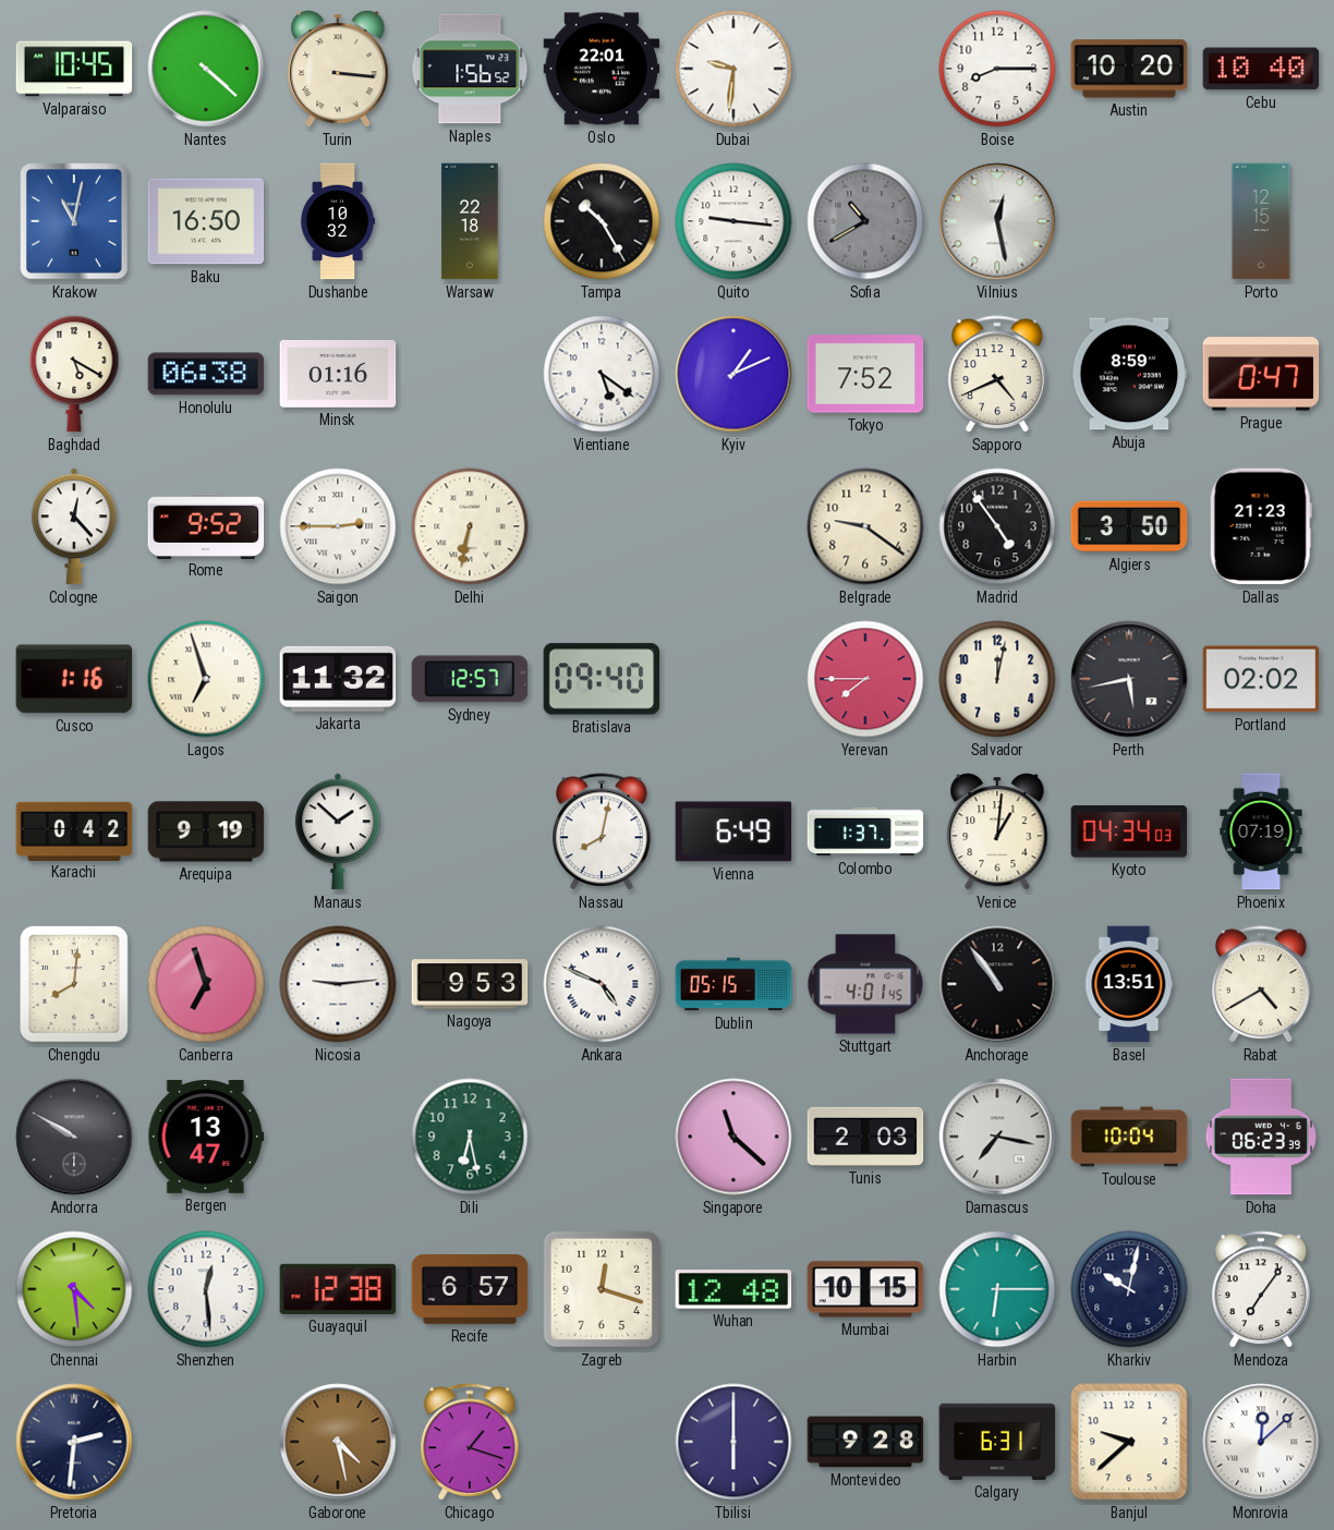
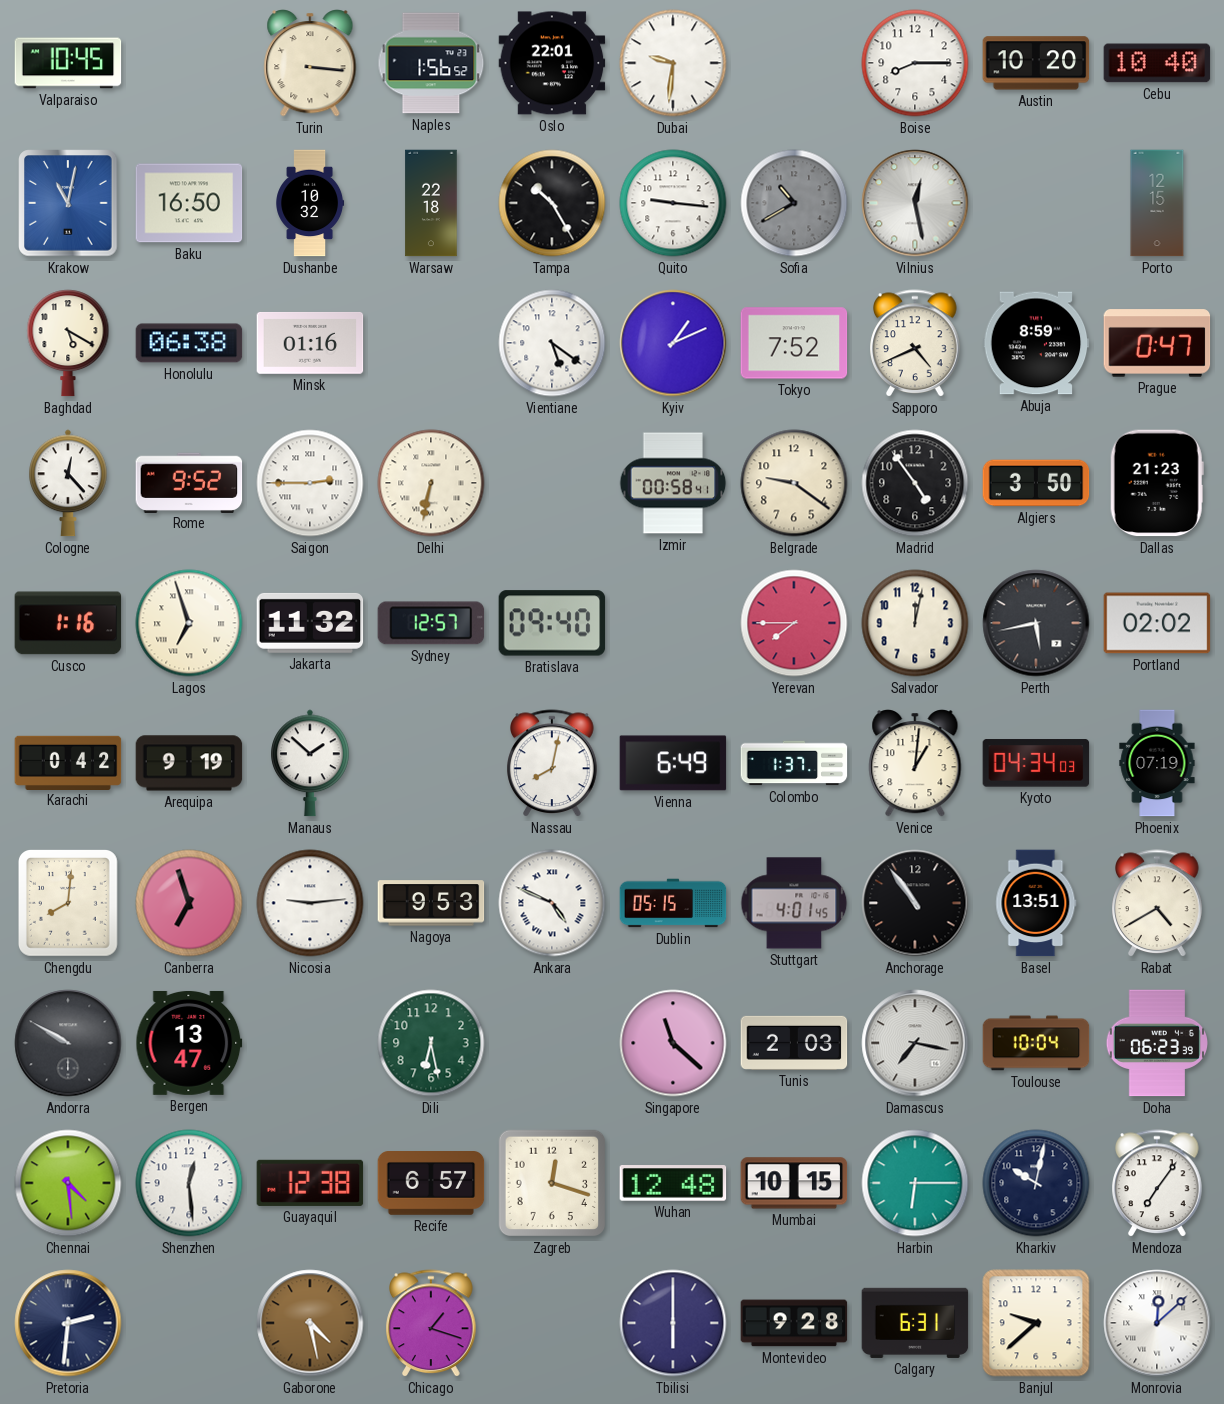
Nantes: 4:22 -> none (206, 69)
Izmir: none -> 00:58 (673, 483)
